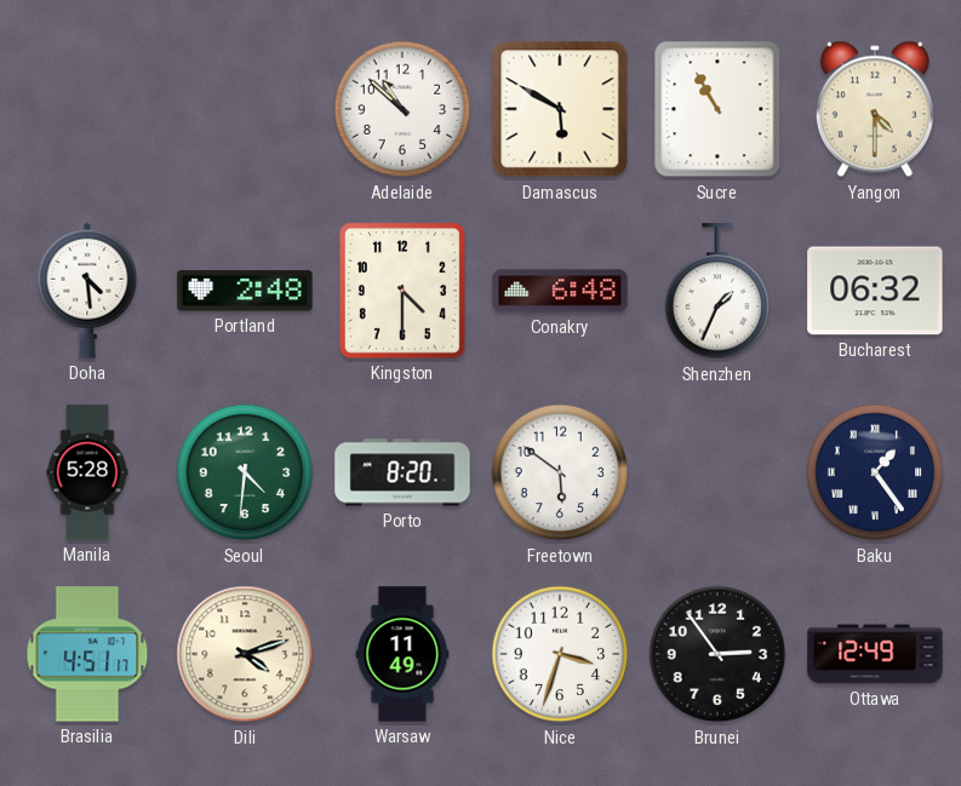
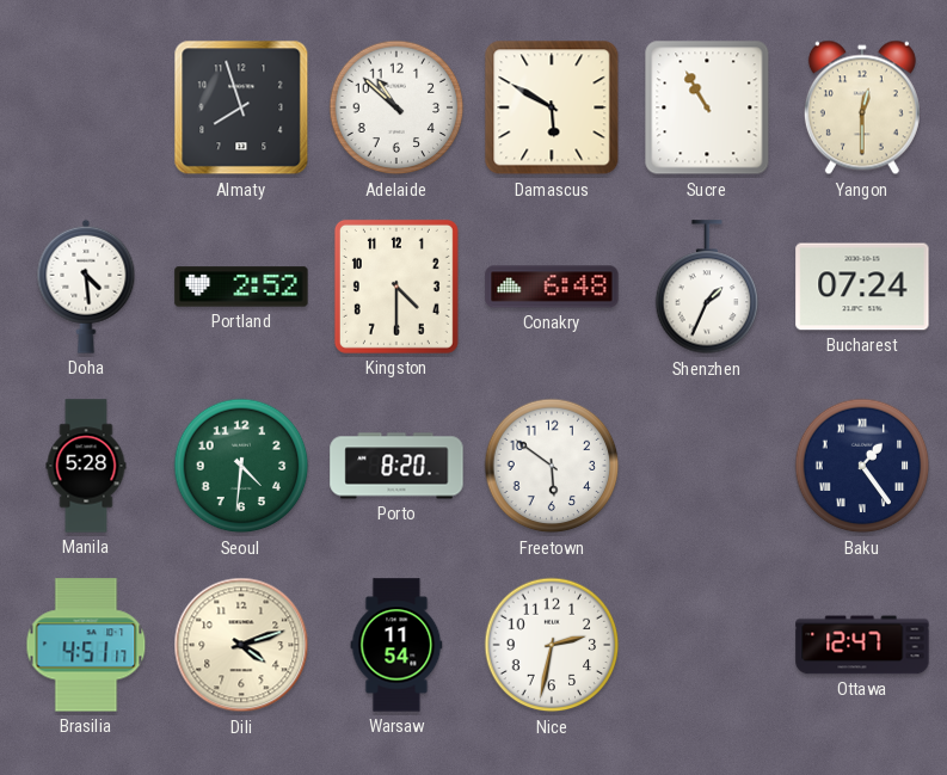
Almaty: none -> 7:57 (241, 107)
Yangon: 4:30 -> 12:30 (862, 107)
Portland: 2:48 -> 2:52 (241, 287)
Bucharest: 06:32 -> 07:24 (862, 287)
Warsaw: 11:49 -> 11:54 (396, 645)
Nice: 3:33 -> 2:32 (552, 645)
Brunei: 2:54 -> none (717, 654)
Ottawa: 12:49 -> 12:47 (862, 645)
